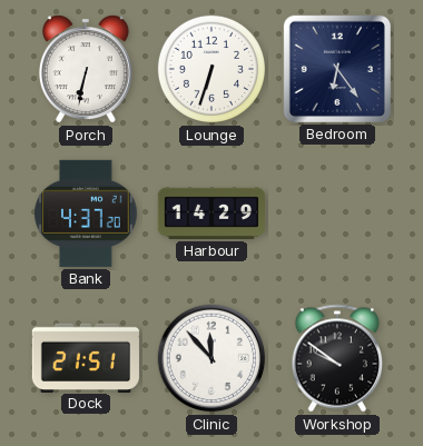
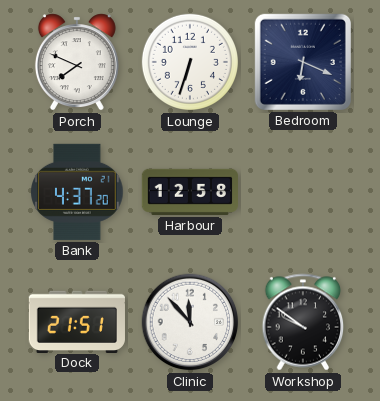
Porch: 6:32 -> 7:49 (77, 62)
Bedroom: 6:24 -> 6:19 (303, 62)
Harbour: 14:29 -> 12:58 (190, 192)
